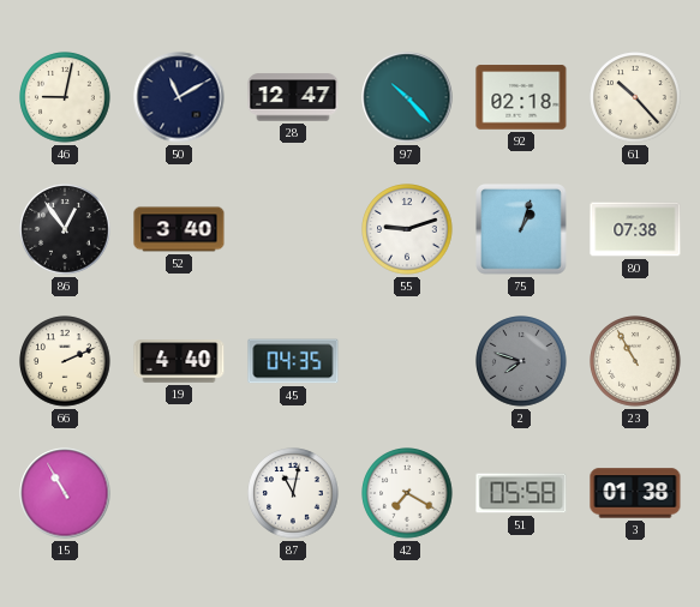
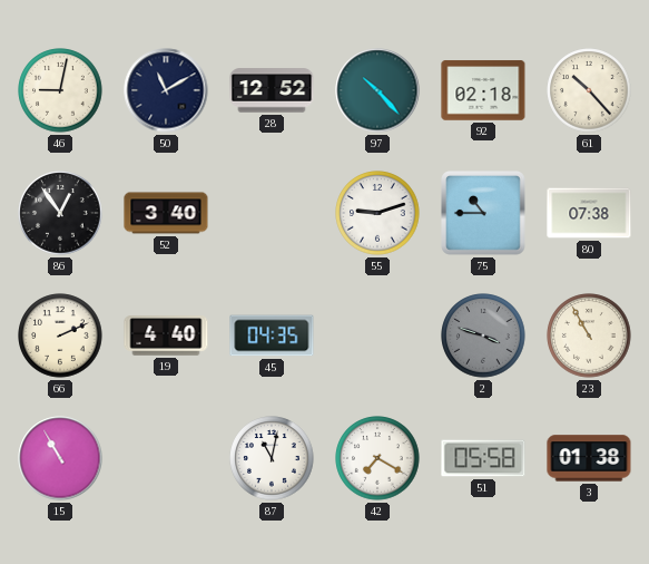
28: 12:47 -> 12:52 (272, 90)
75: 1:03 -> 10:45 (483, 213)
2: 7:48 -> 3:48 (483, 336)
